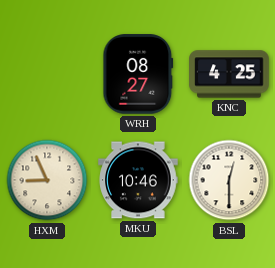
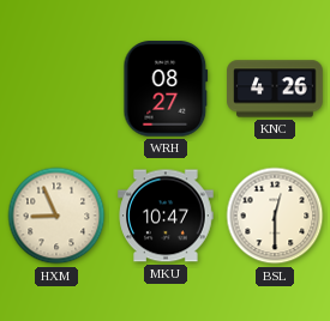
KNC: 4:25 -> 4:26 (275, 89)
MKU: 10:46 -> 10:47 (166, 216)
